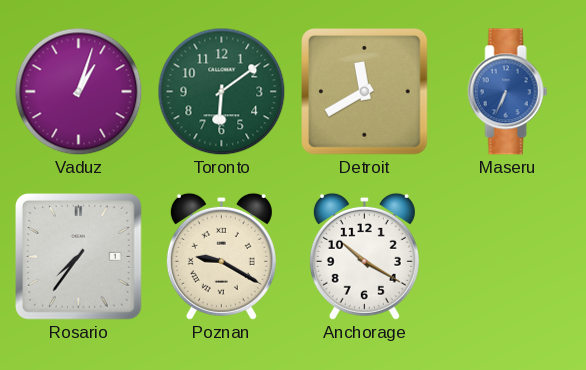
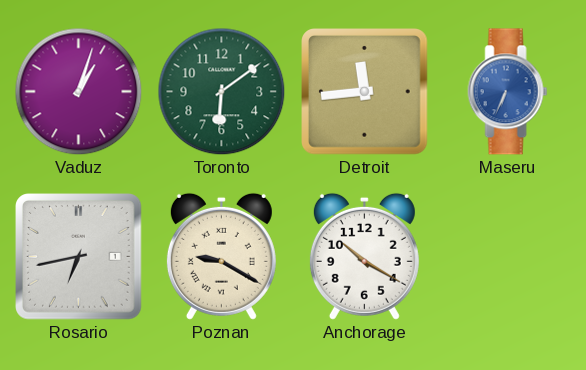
Detroit: 11:40 -> 11:44 (365, 92)
Rosario: 7:36 -> 6:43 (79, 257)
